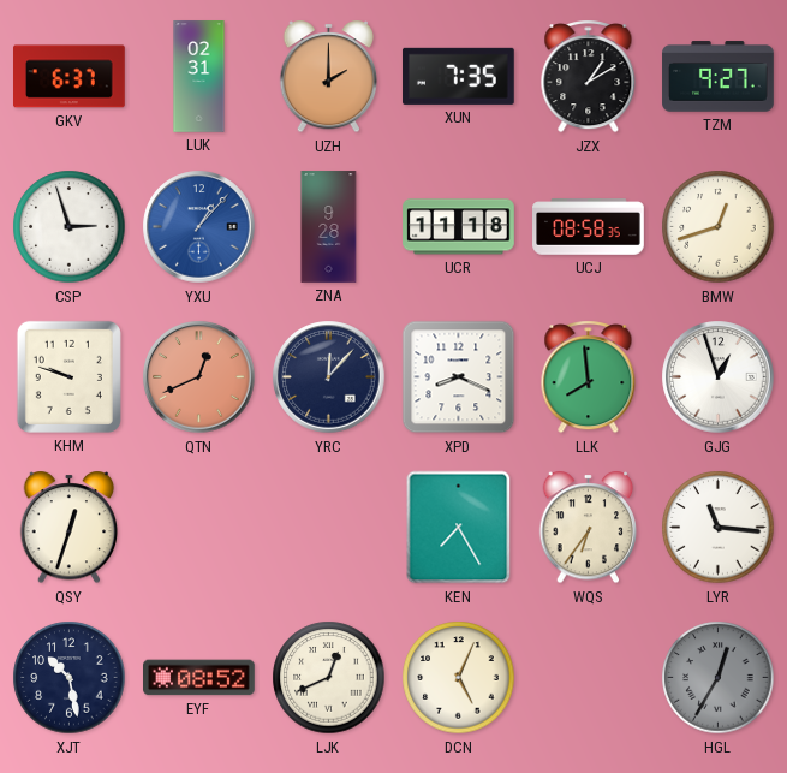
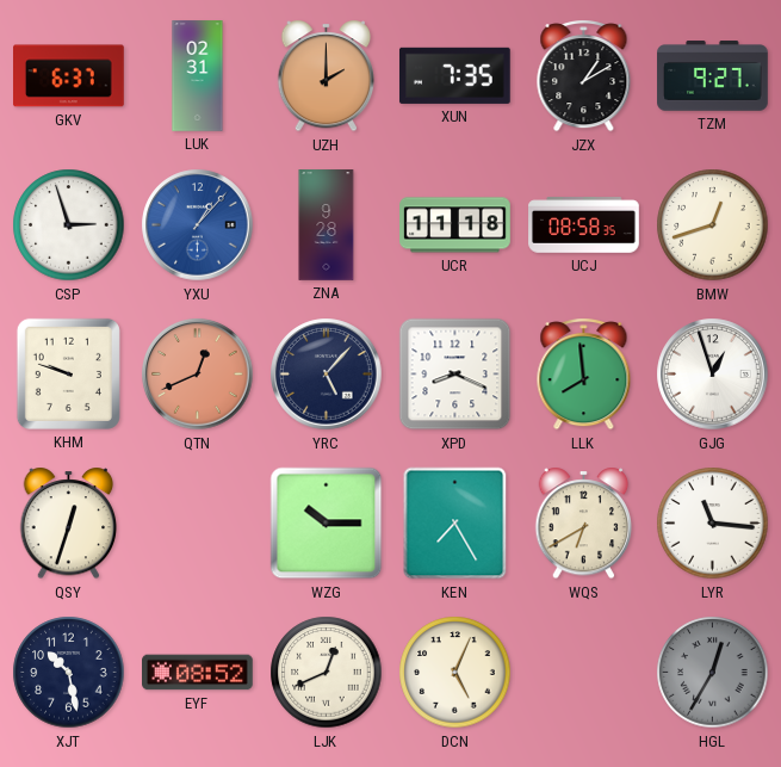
YRC: 12:07 -> 5:07 (327, 375)
WZG: none -> 10:15 (327, 524)
WQS: 6:36 -> 6:40 (584, 524)
